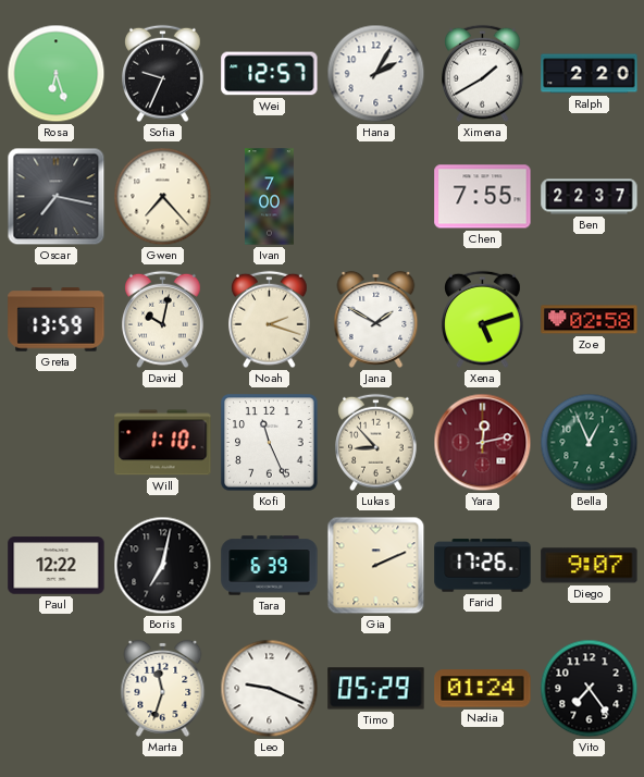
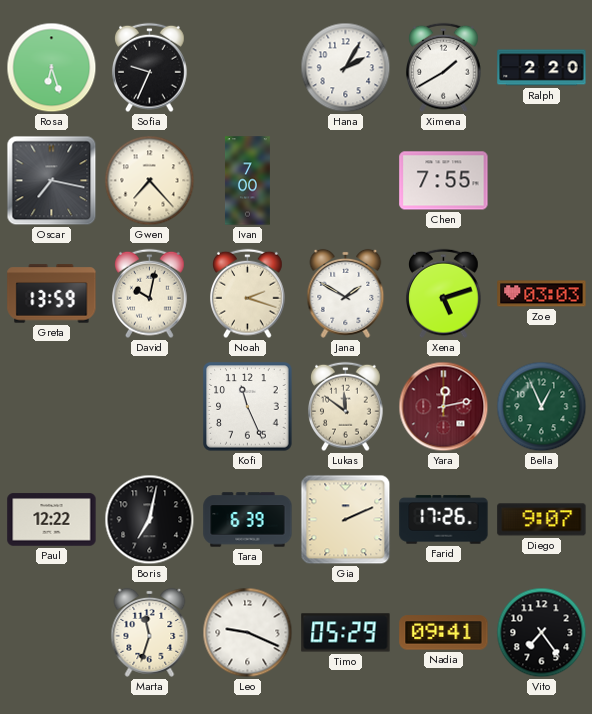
Wei: 12:57 -> none (270, 74)
Ben: 22:37 -> none (590, 197)
Zoe: 02:58 -> 03:03 (542, 294)
Will: 1:10 -> none (163, 443)
Lukas: 8:53 -> 11:51 (346, 407)
Nadia: 01:24 -> 09:41 (444, 633)
